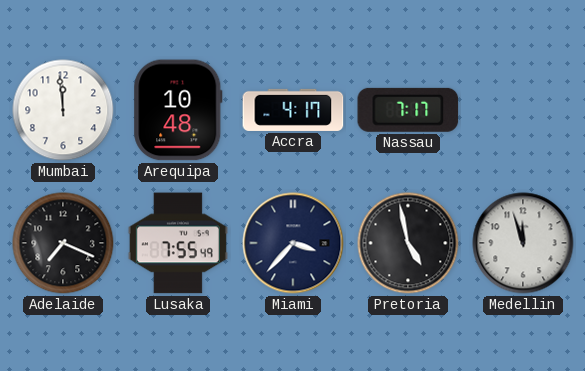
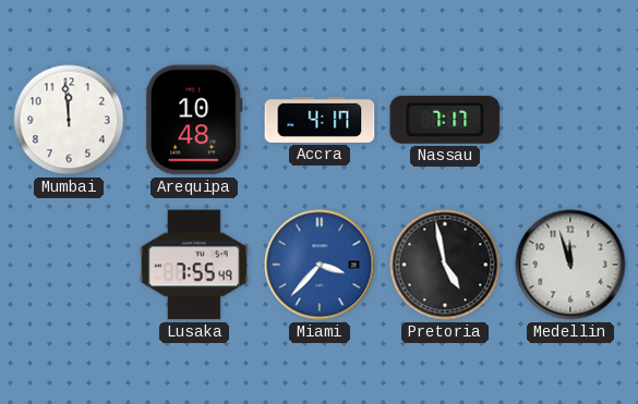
Adelaide: 7:19 -> none (63, 243)
Miami dial: navy -> blue (320, 265)
